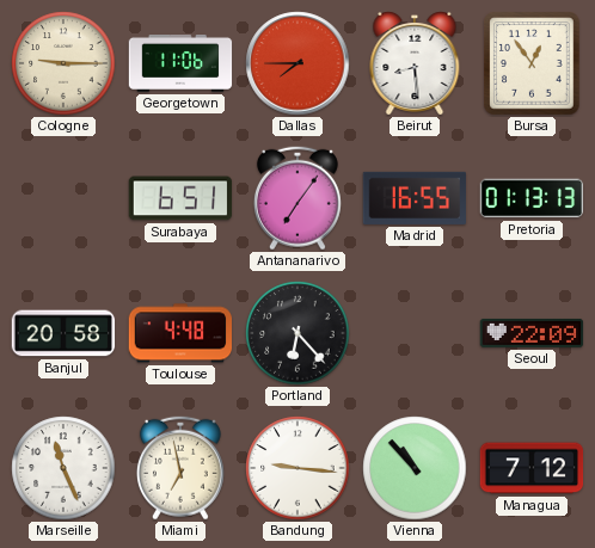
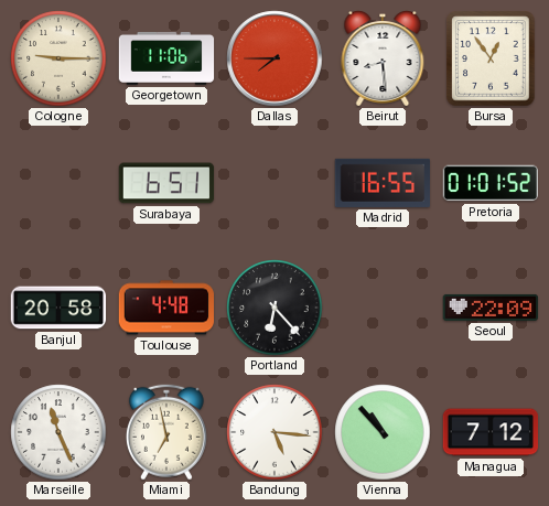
Antananarivo: 7:06 -> none (297, 198)
Pretoria: 01:13 -> 01:01 (491, 183)
Bandung: 9:16 -> 5:16 (274, 432)
